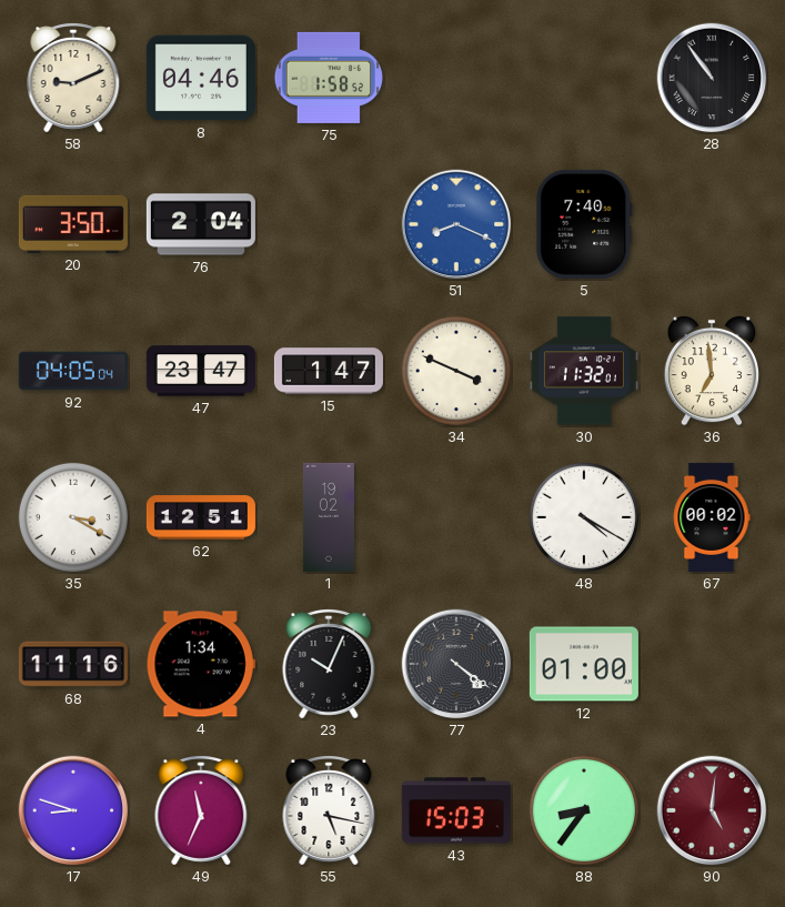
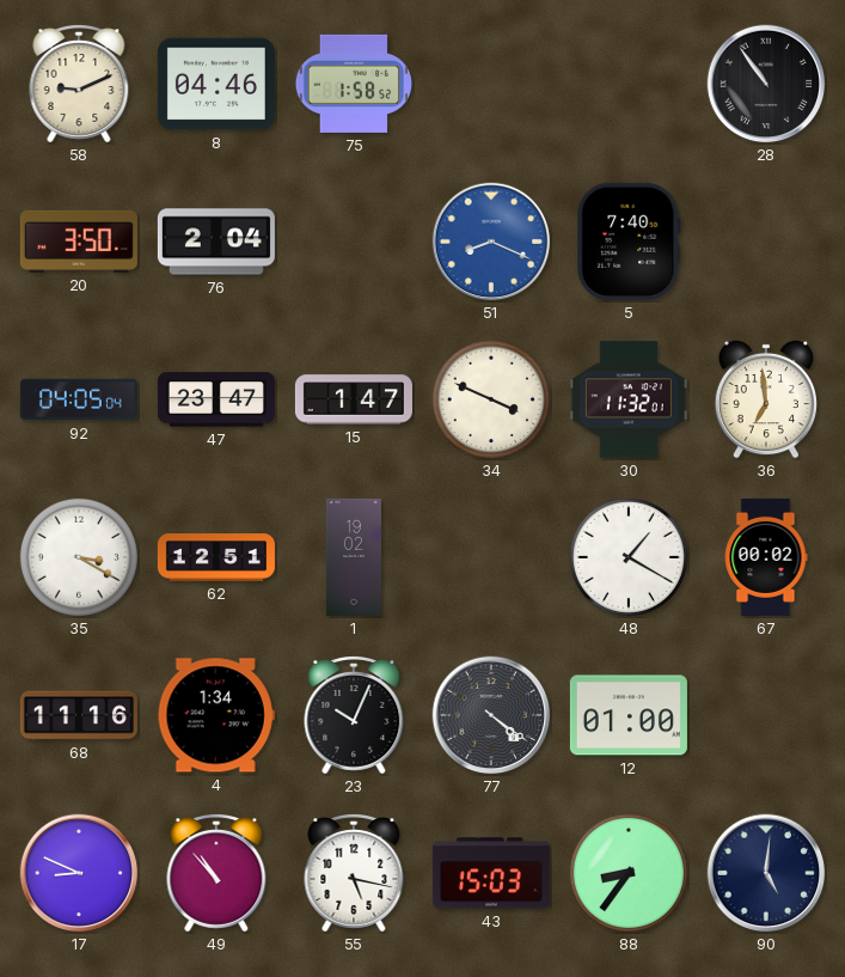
48: 4:20 -> 1:20 (629, 557)
17: 8:48 -> 8:49 (79, 873)
49: 11:34 -> 10:53 (216, 874)
90 dial: burgundy -> navy (766, 873)
